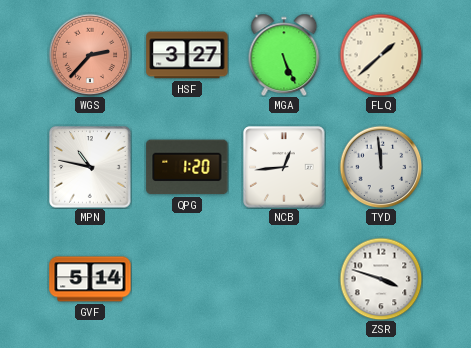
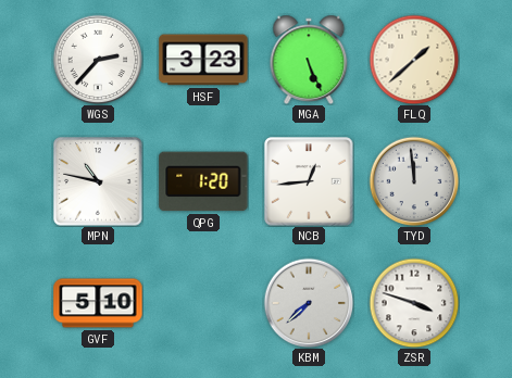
WGS dial: salmon -> white (98, 60)
HSF: 3:27 -> 3:23 (203, 60)
GVF: 5:14 -> 5:10 (98, 303)
KBM: none -> 7:38 (309, 303)
